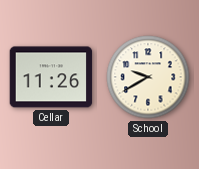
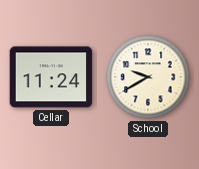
Cellar: 11:26 -> 11:24 (51, 77)
